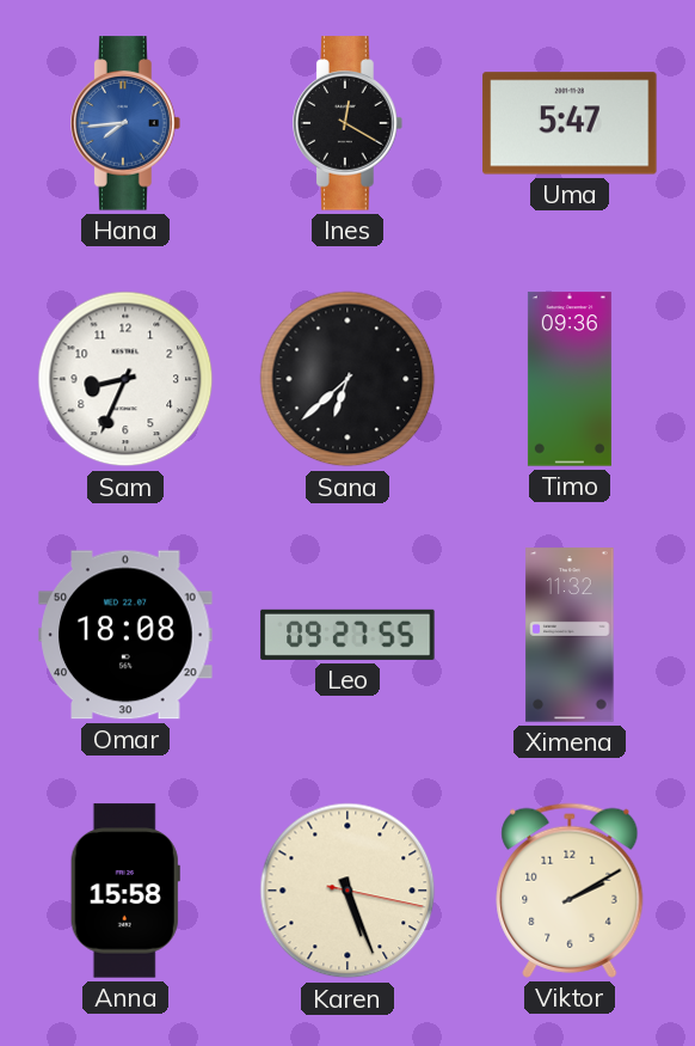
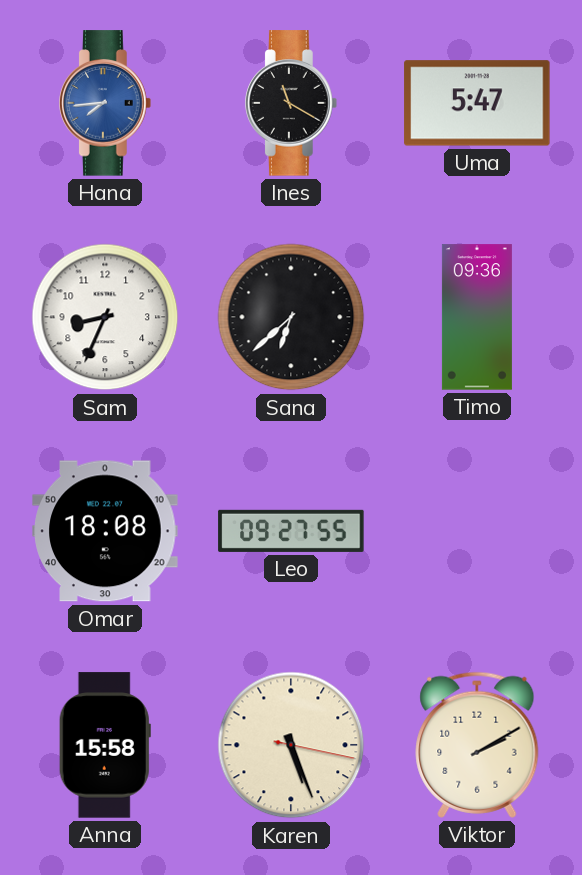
Ines: 12:20 -> 11:20 (292, 103)
Ximena: 11:32 -> none (570, 635)
